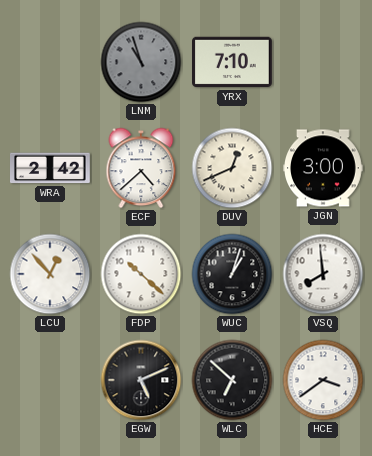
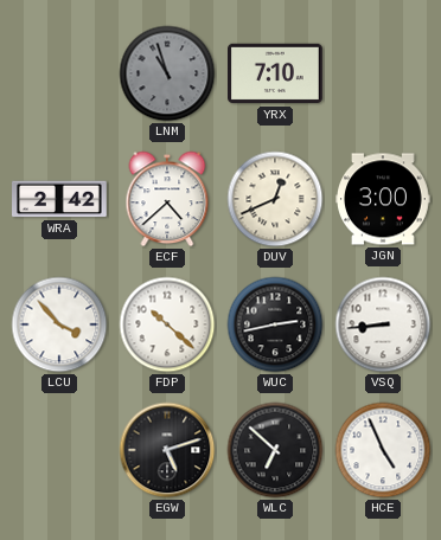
LCU: 12:53 -> 3:53 (59, 324)
WUC: 1:03 -> 2:43 (275, 324)
VSQ: 7:59 -> 8:44 (383, 324)
EGW: 5:11 -> 5:12 (167, 450)
HCE: 3:39 -> 4:56 (383, 450)
